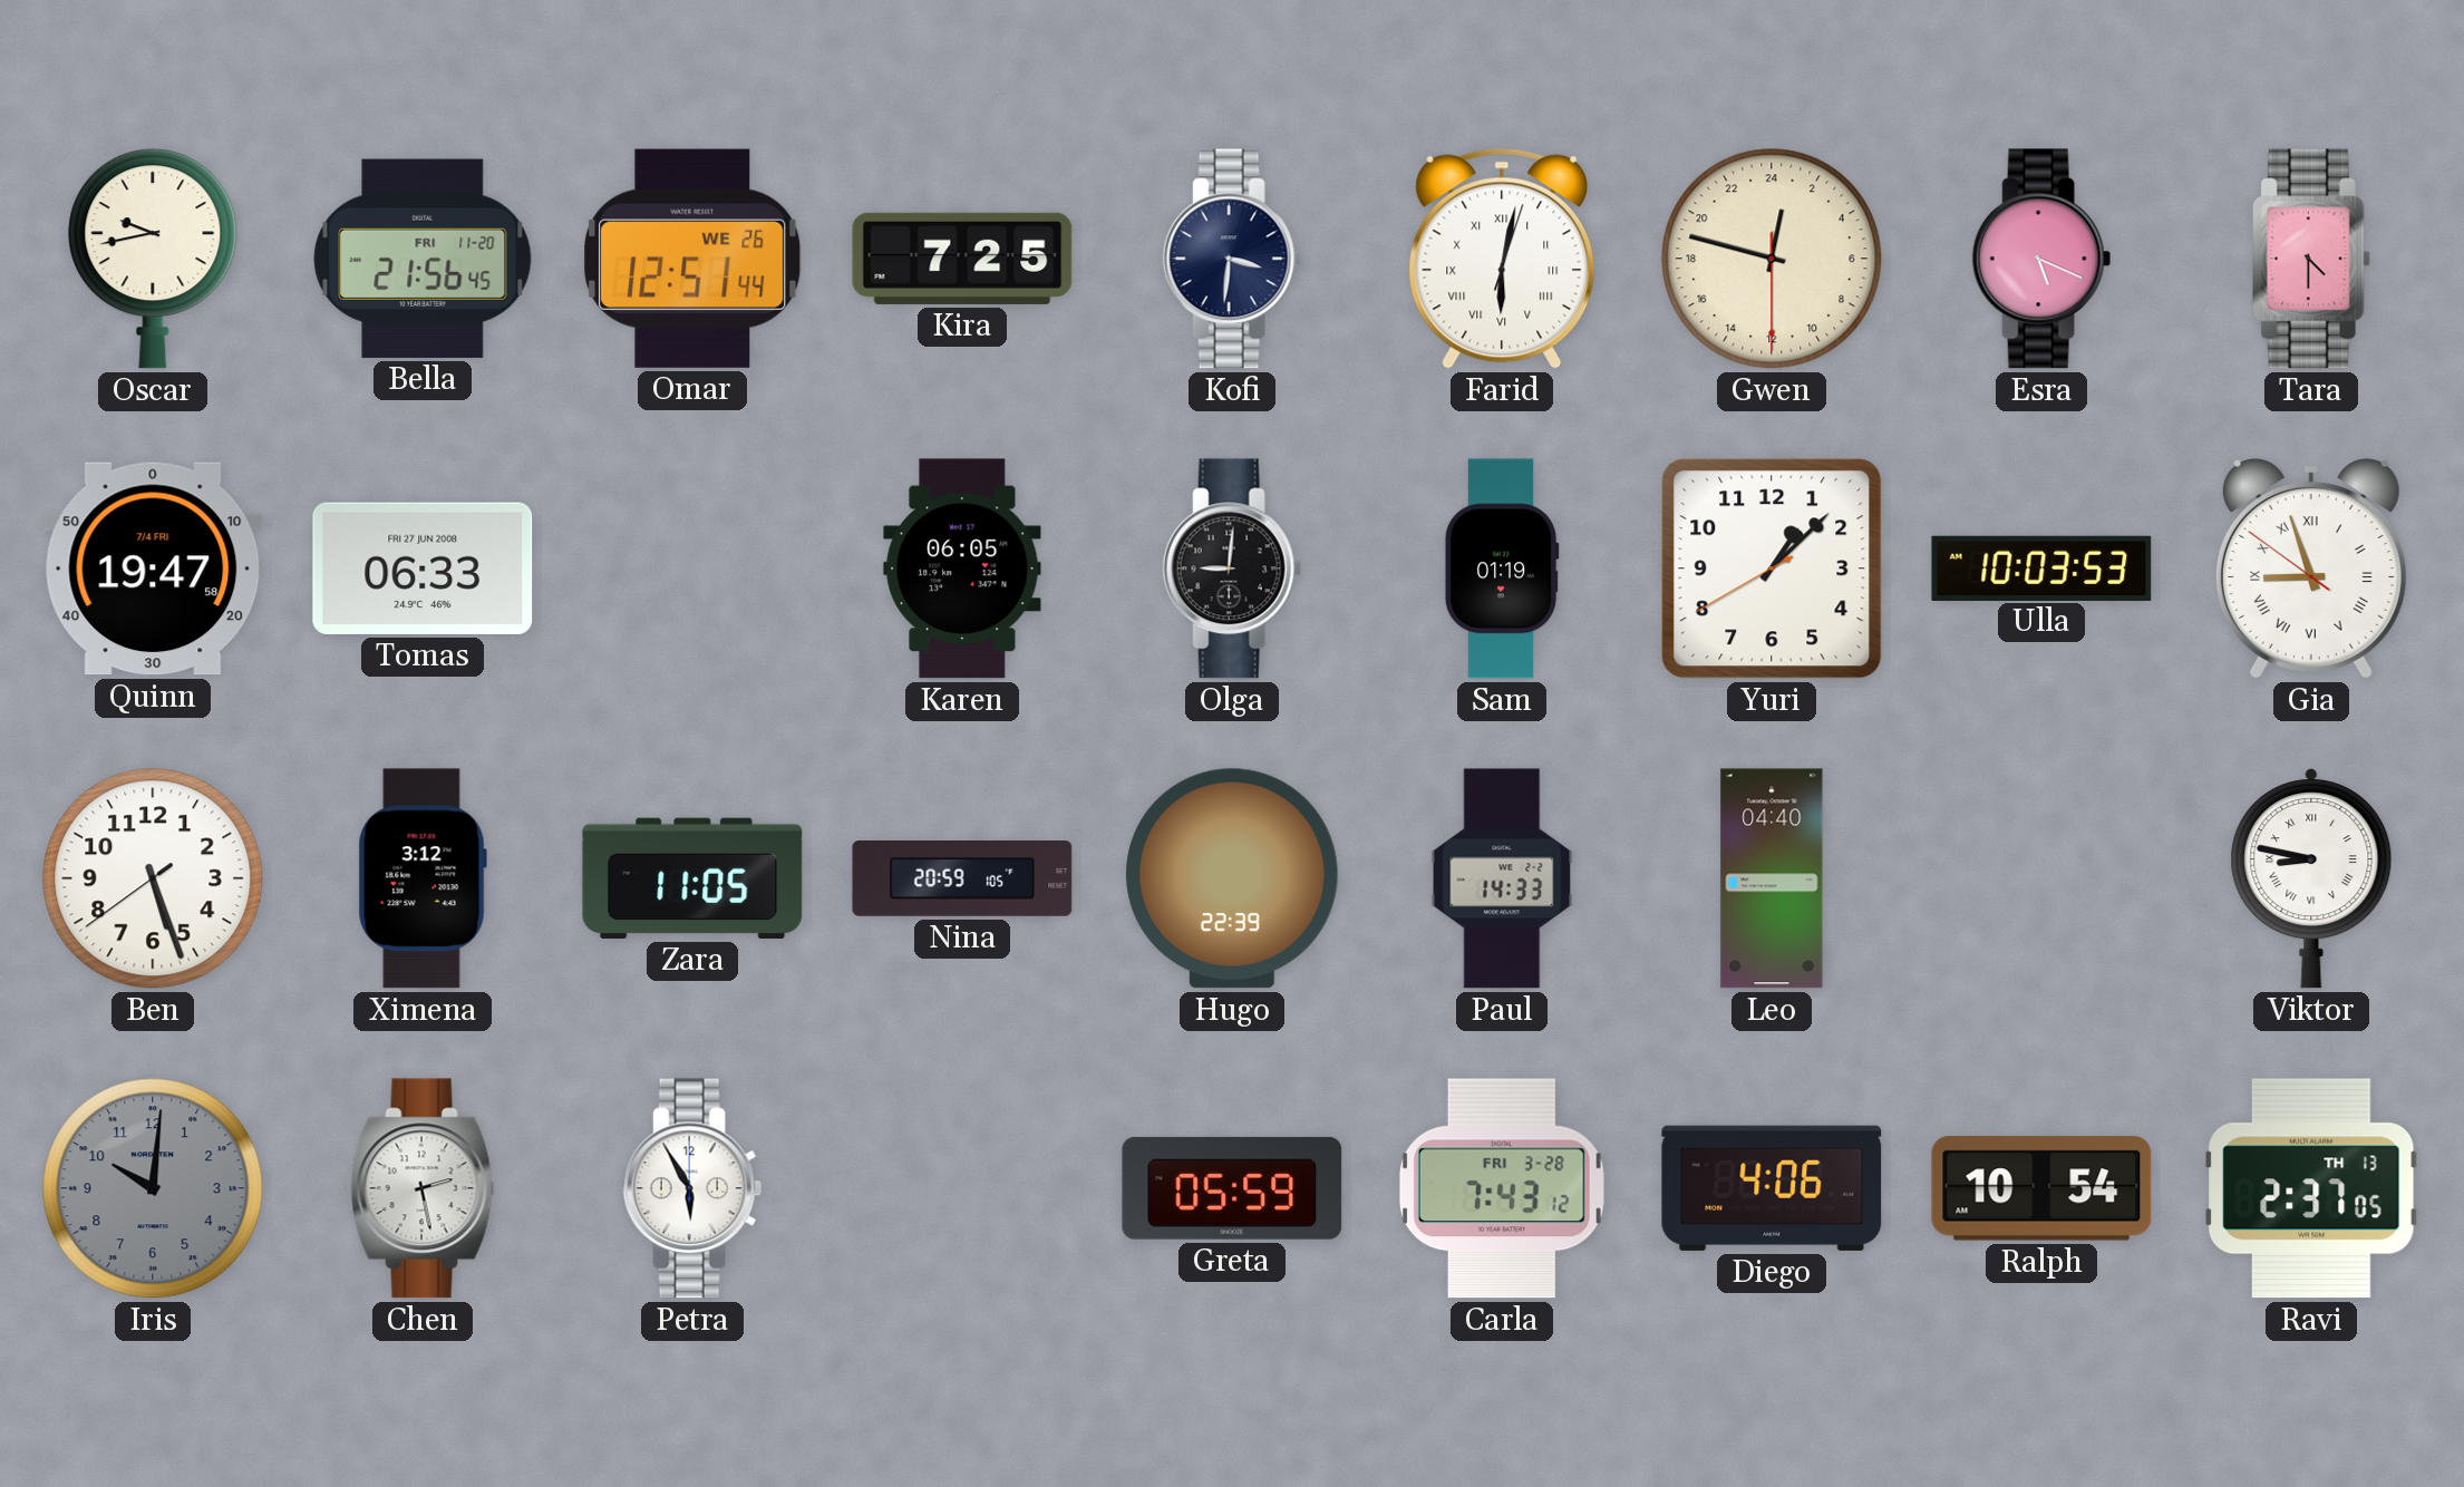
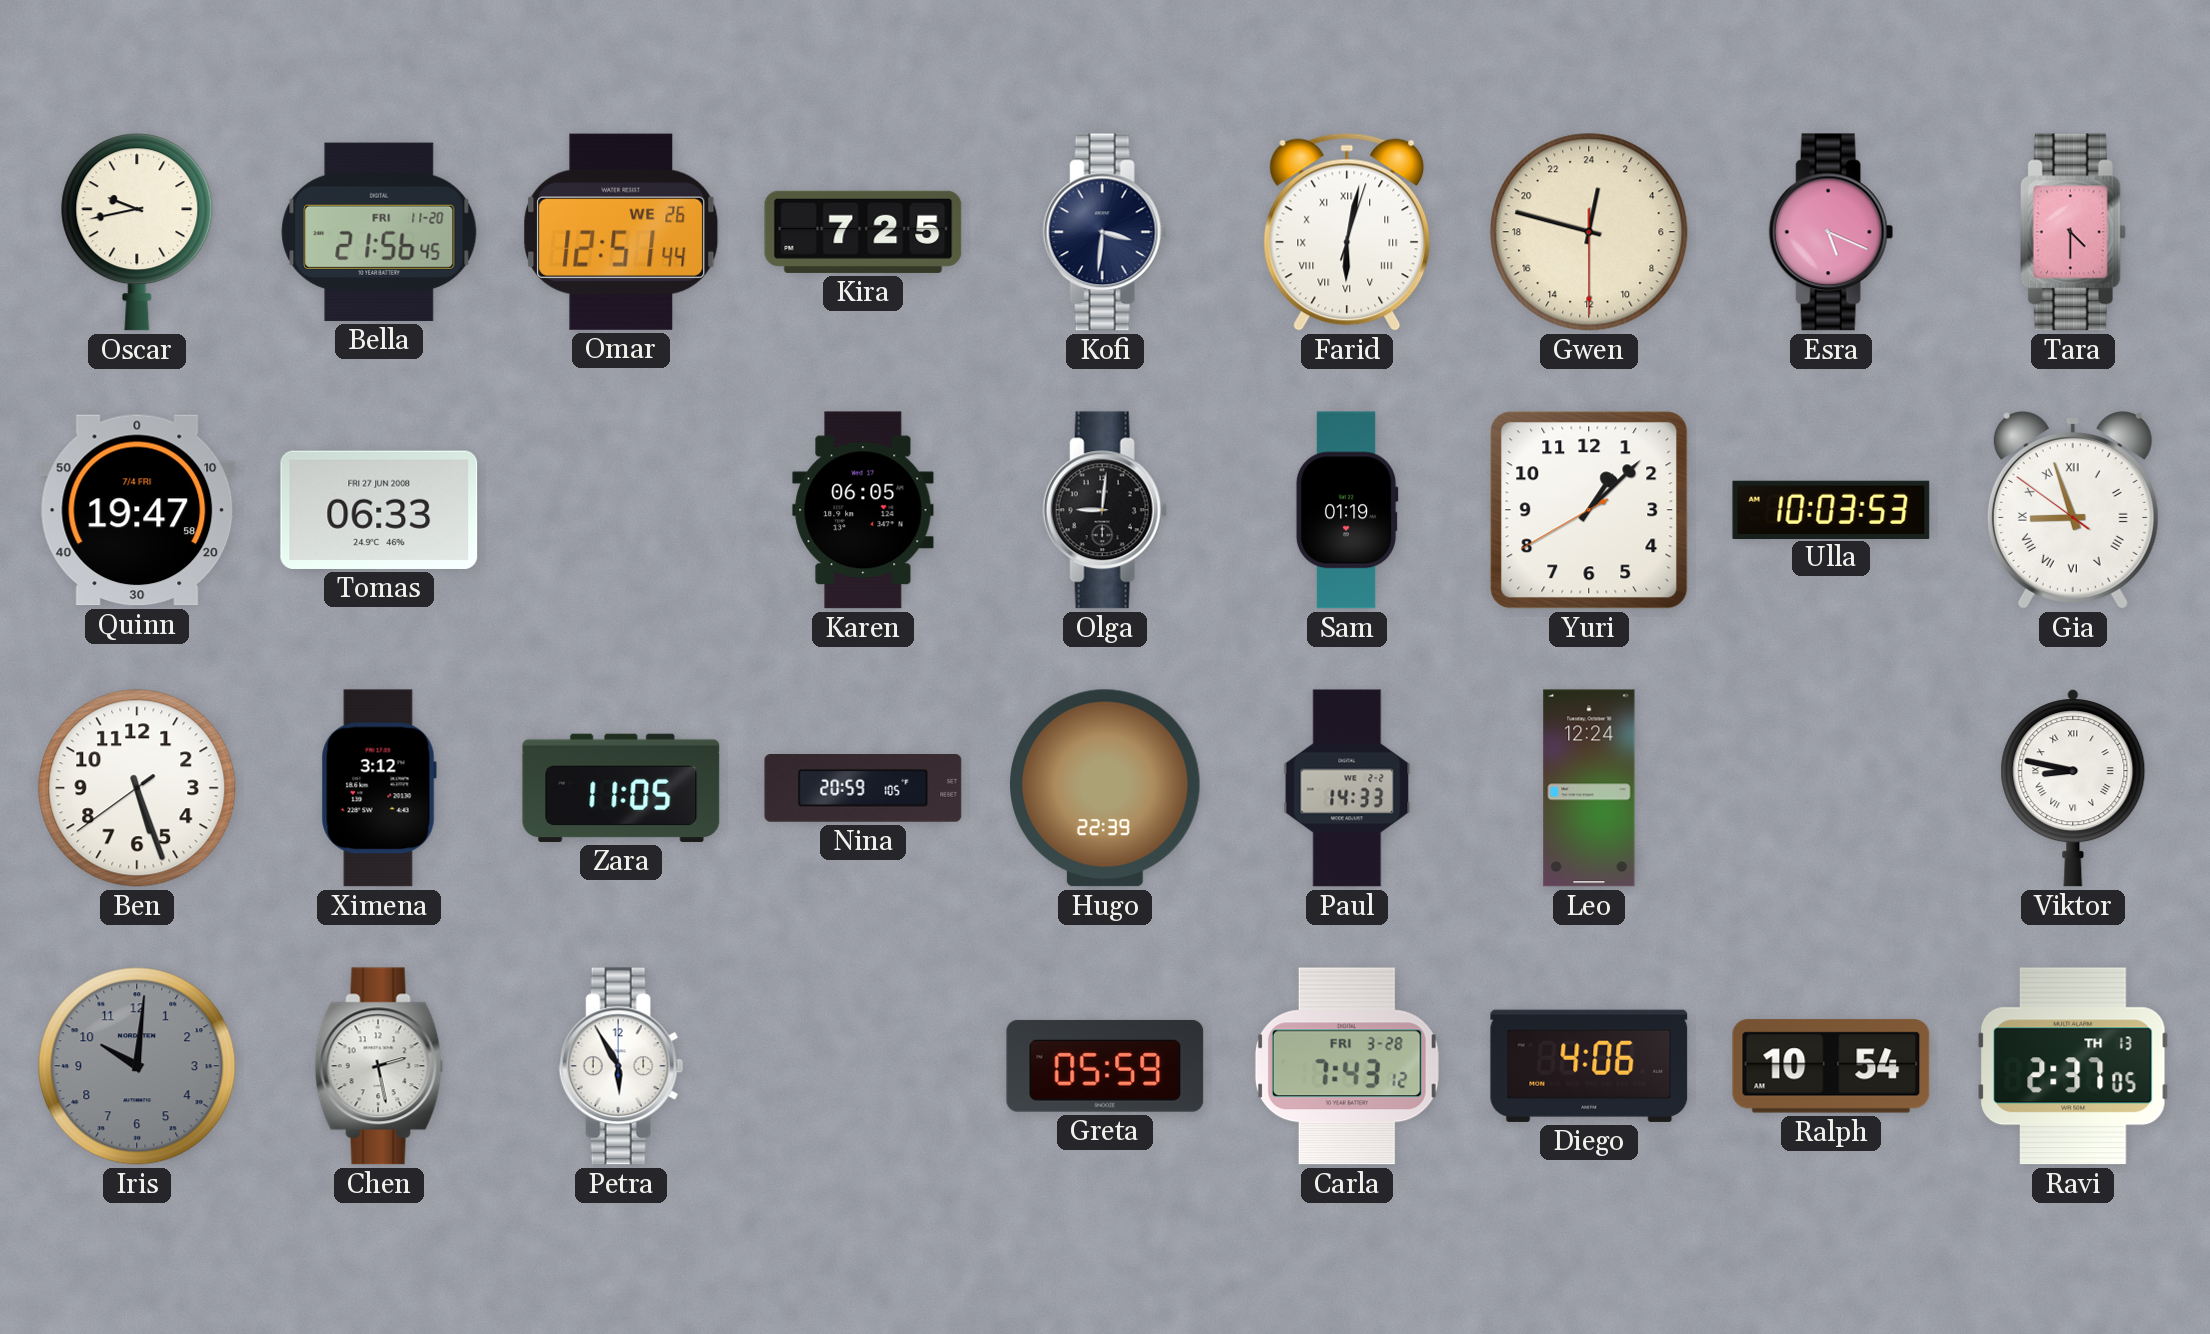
Leo: 04:40 -> 12:24 (1589, 788)
